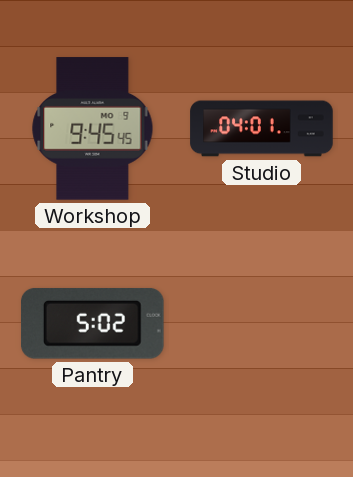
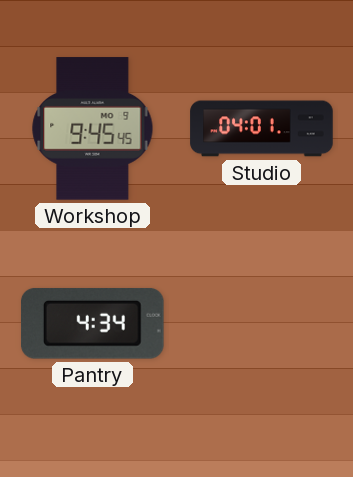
Pantry: 5:02 -> 4:34 (92, 323)
